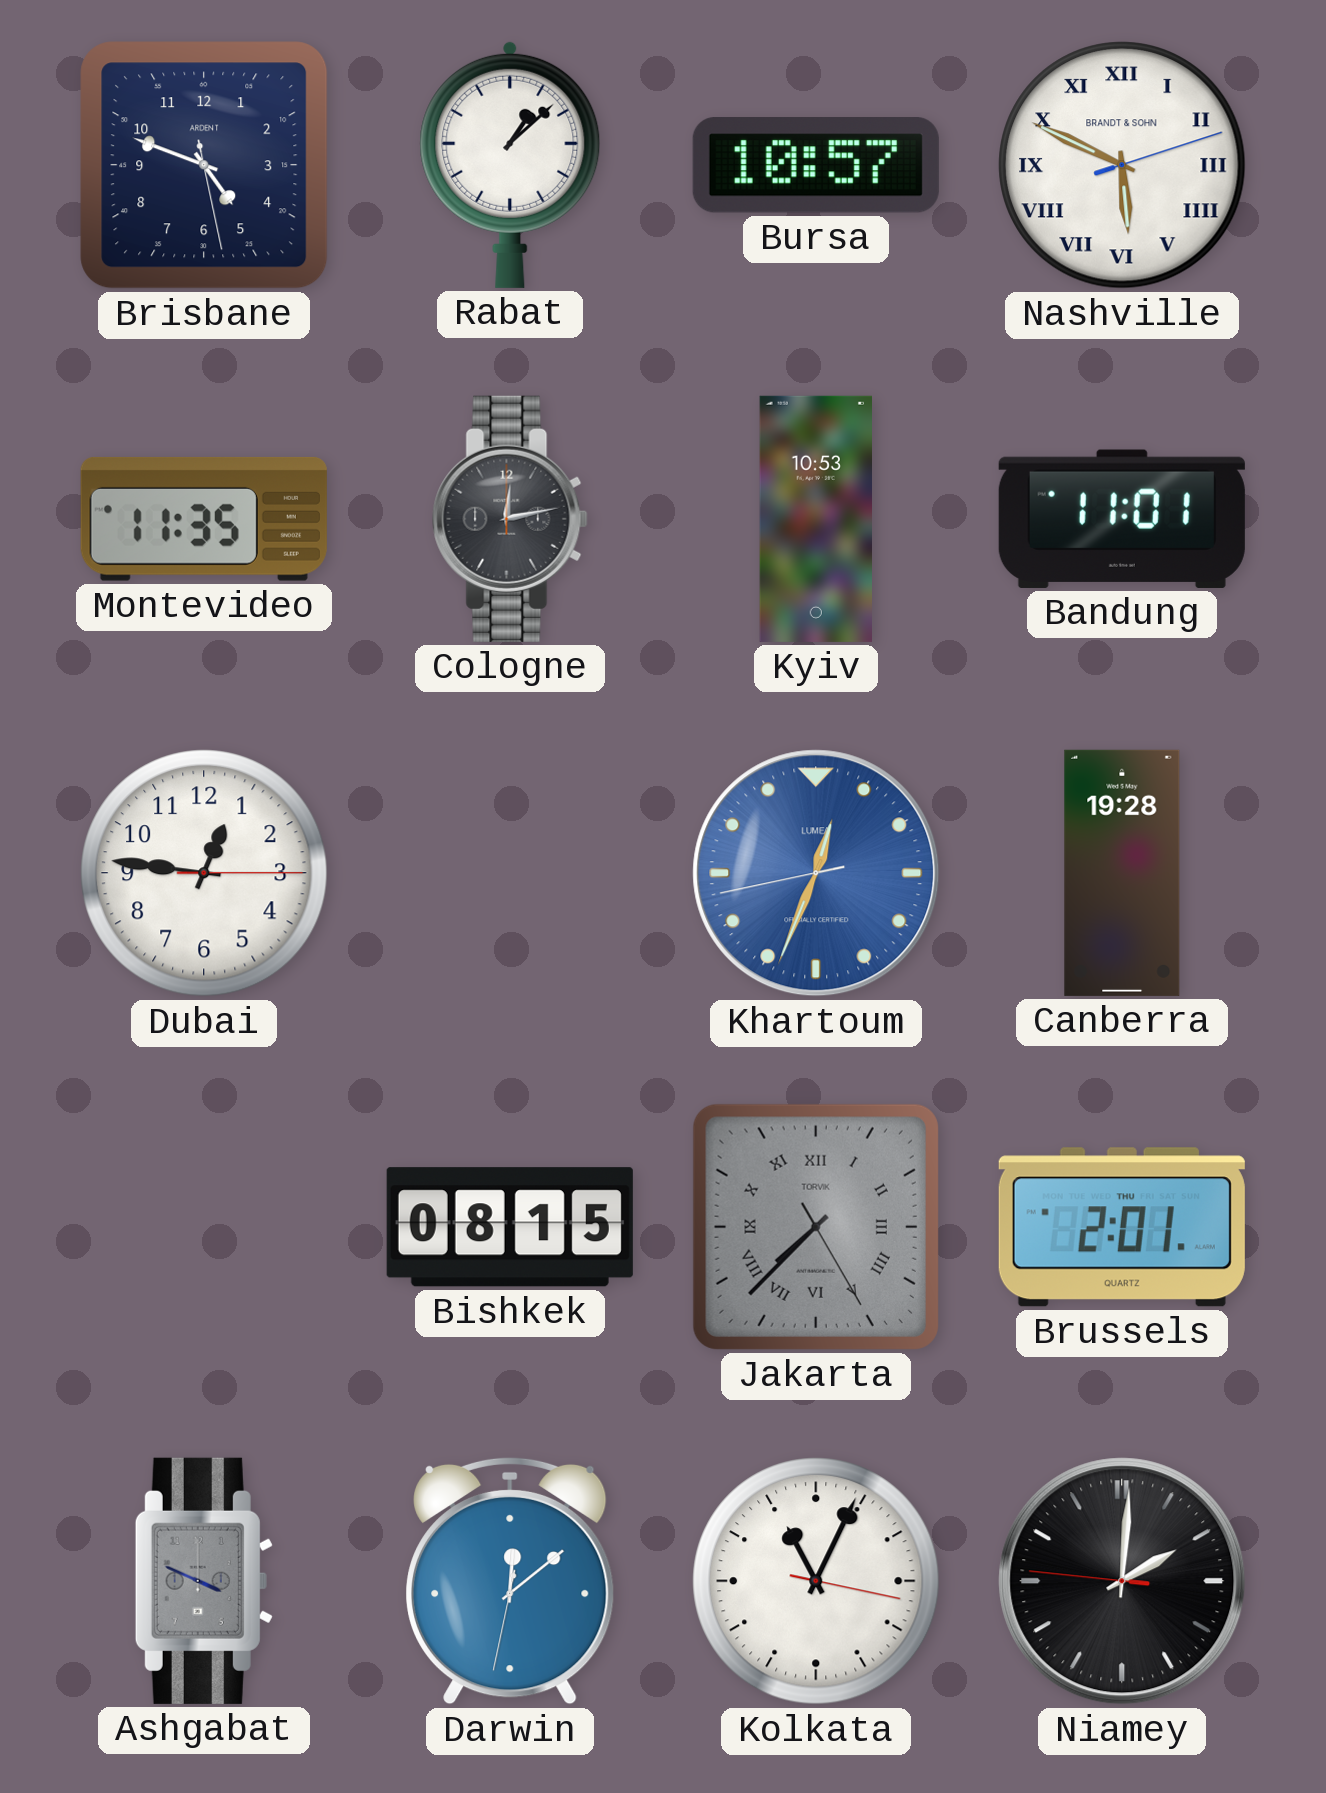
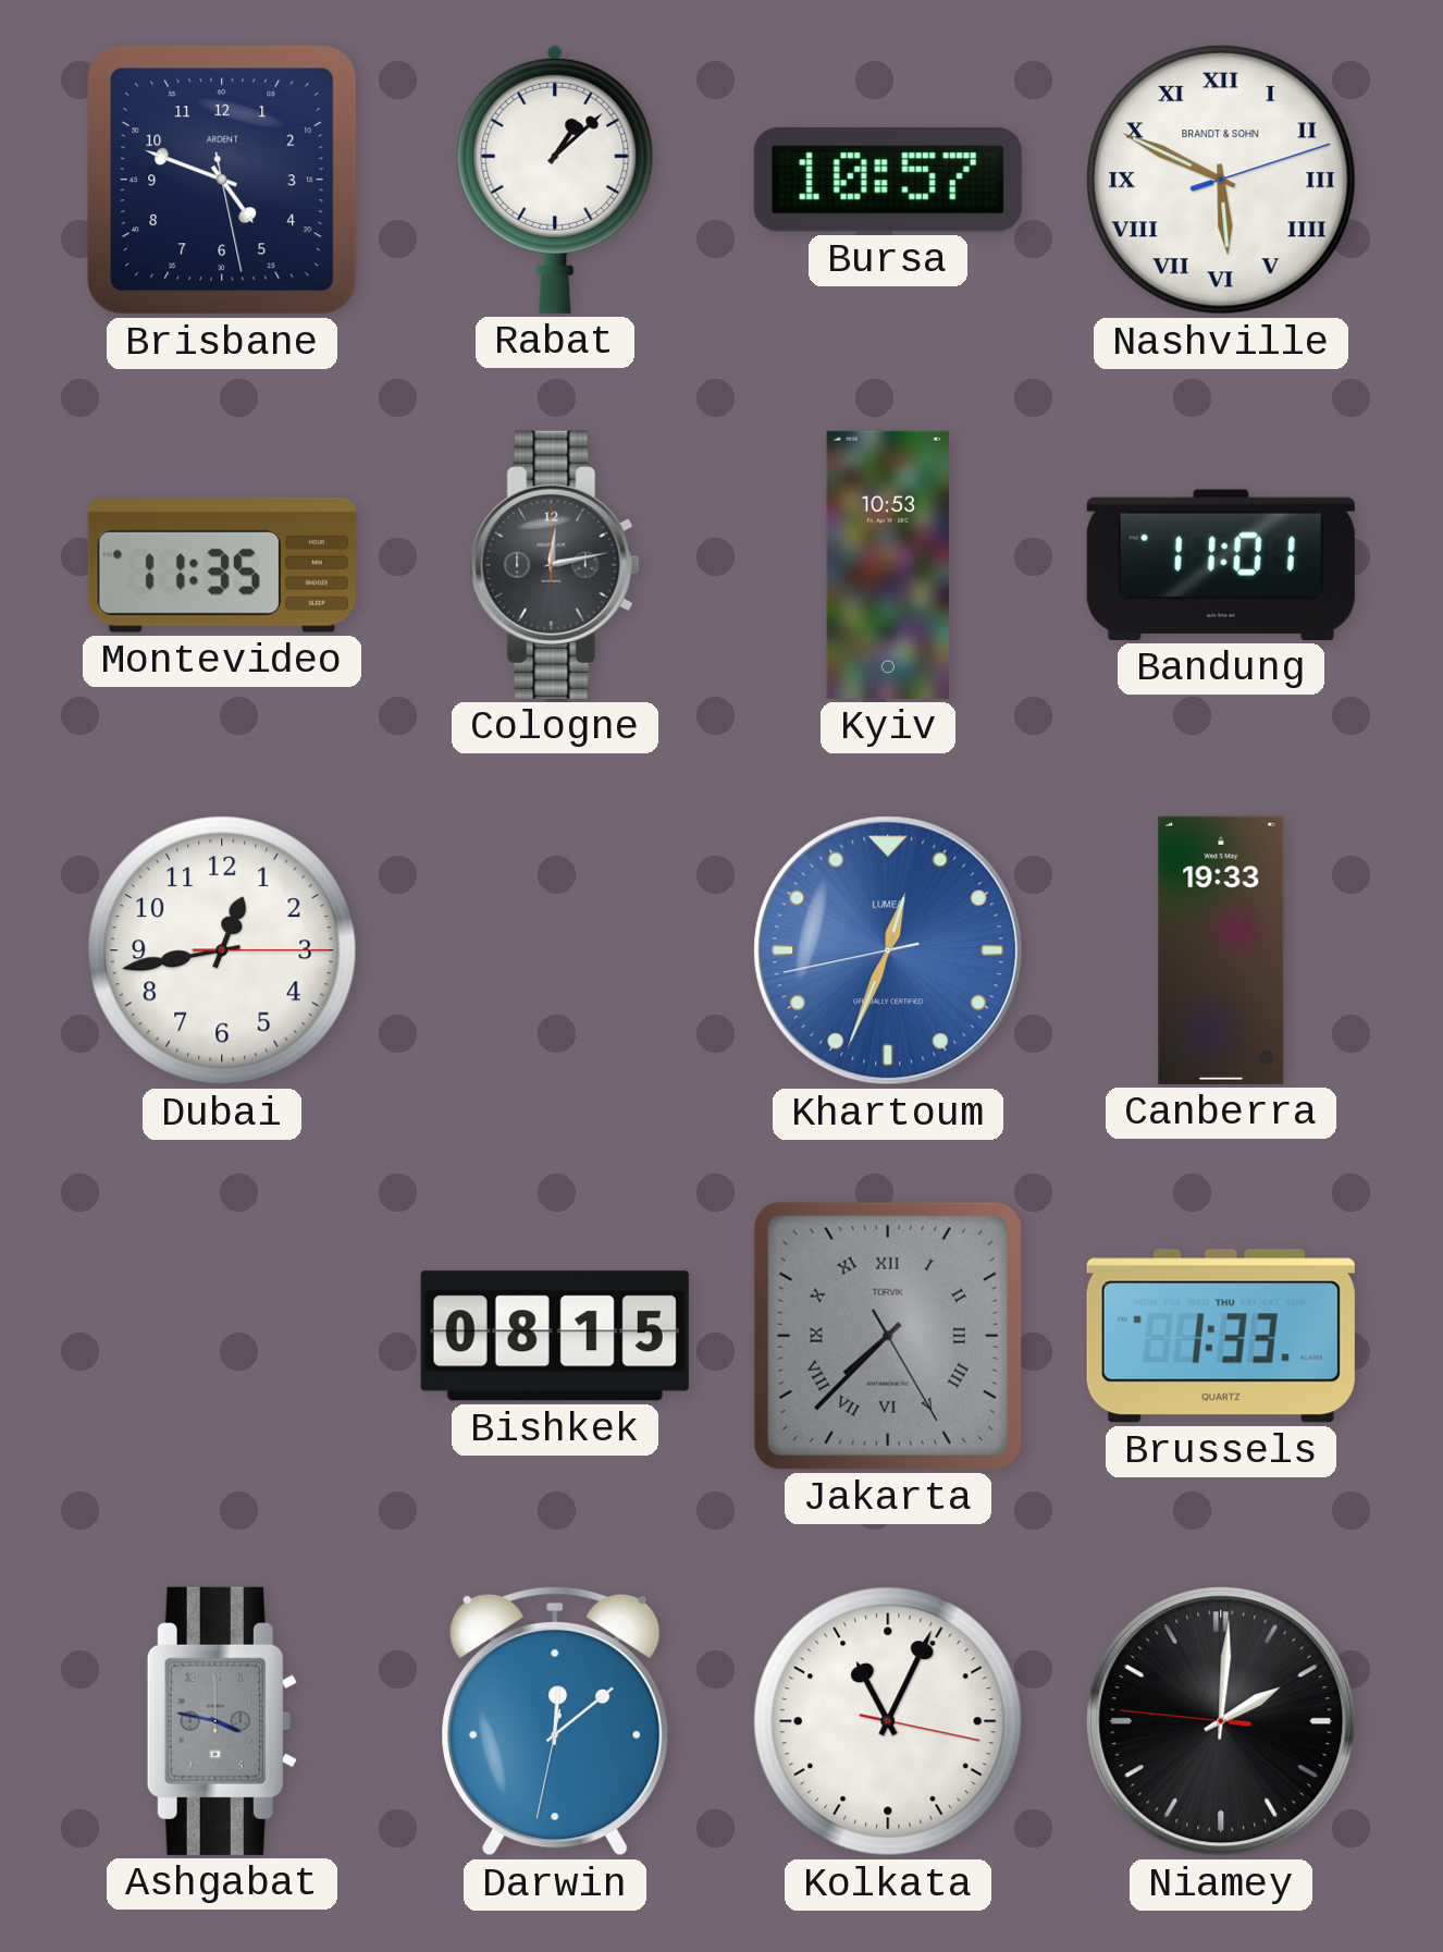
Dubai: 12:46 -> 12:43 (222, 950)
Canberra: 19:28 -> 19:33 (1221, 950)
Brussels: 2:01 -> 1:33 (1221, 1336)
Ashgabat: 3:49 -> 3:47 (222, 1721)
